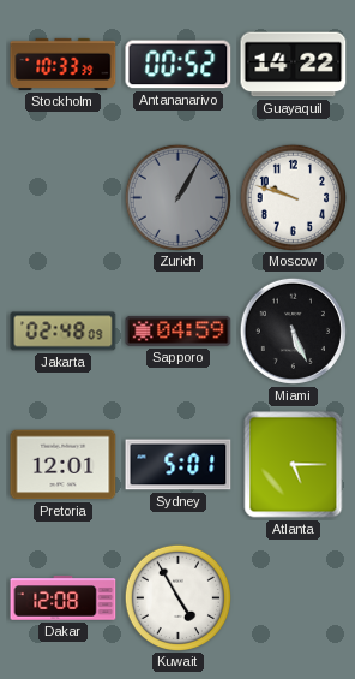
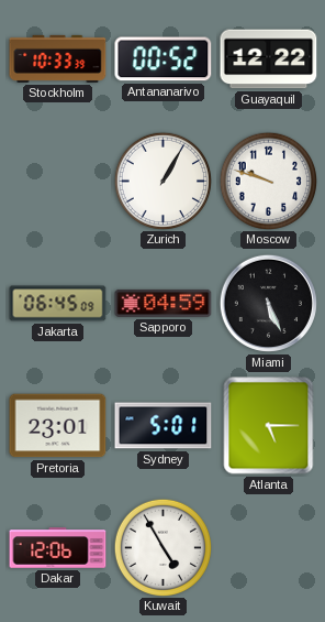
Guayaquil: 14:22 -> 12:22 (269, 59)
Zurich dial: grey -> white (162, 181)
Jakarta: 02:48 -> 06:45 (58, 304)
Pretoria: 12:01 -> 23:01 (58, 426)
Dakar: 12:08 -> 12:06 (58, 548)
